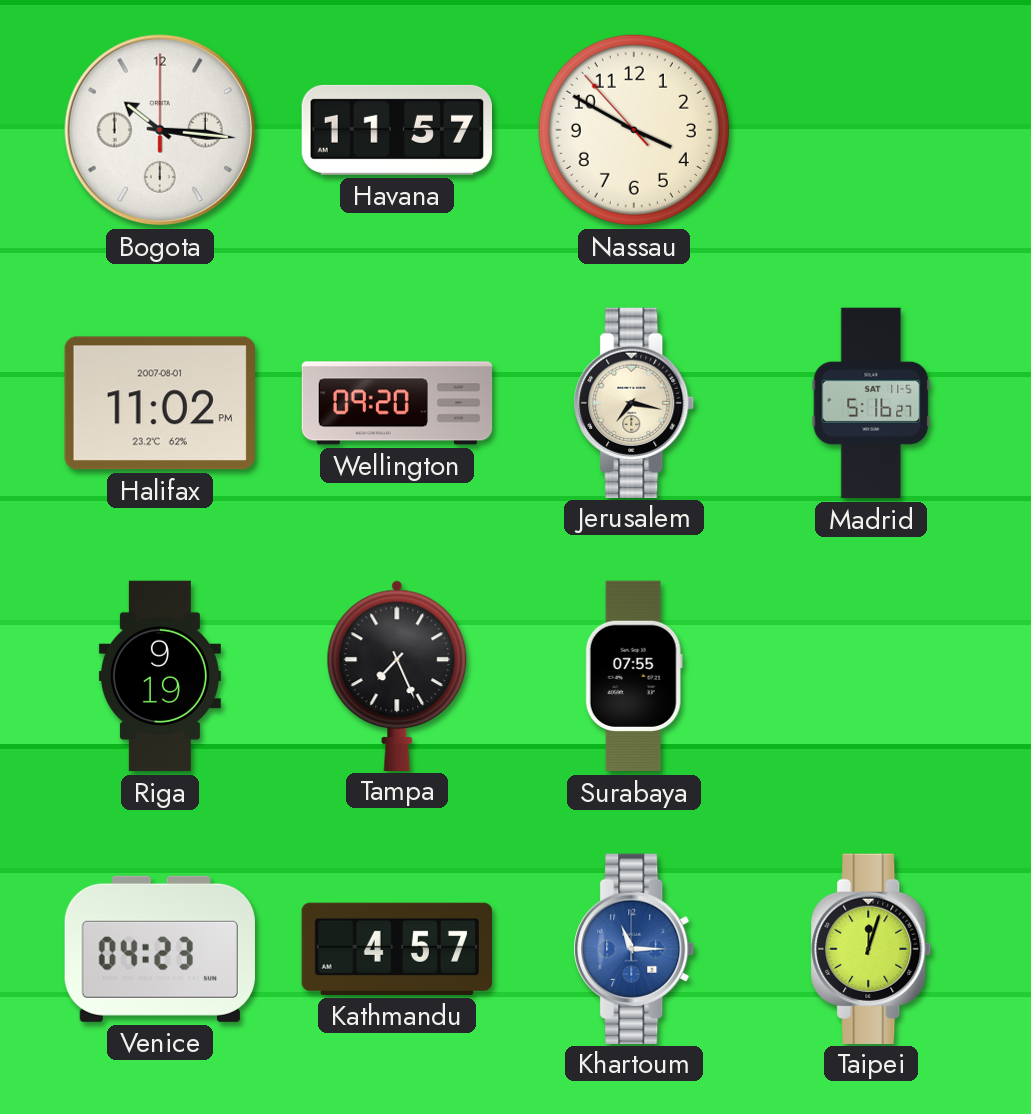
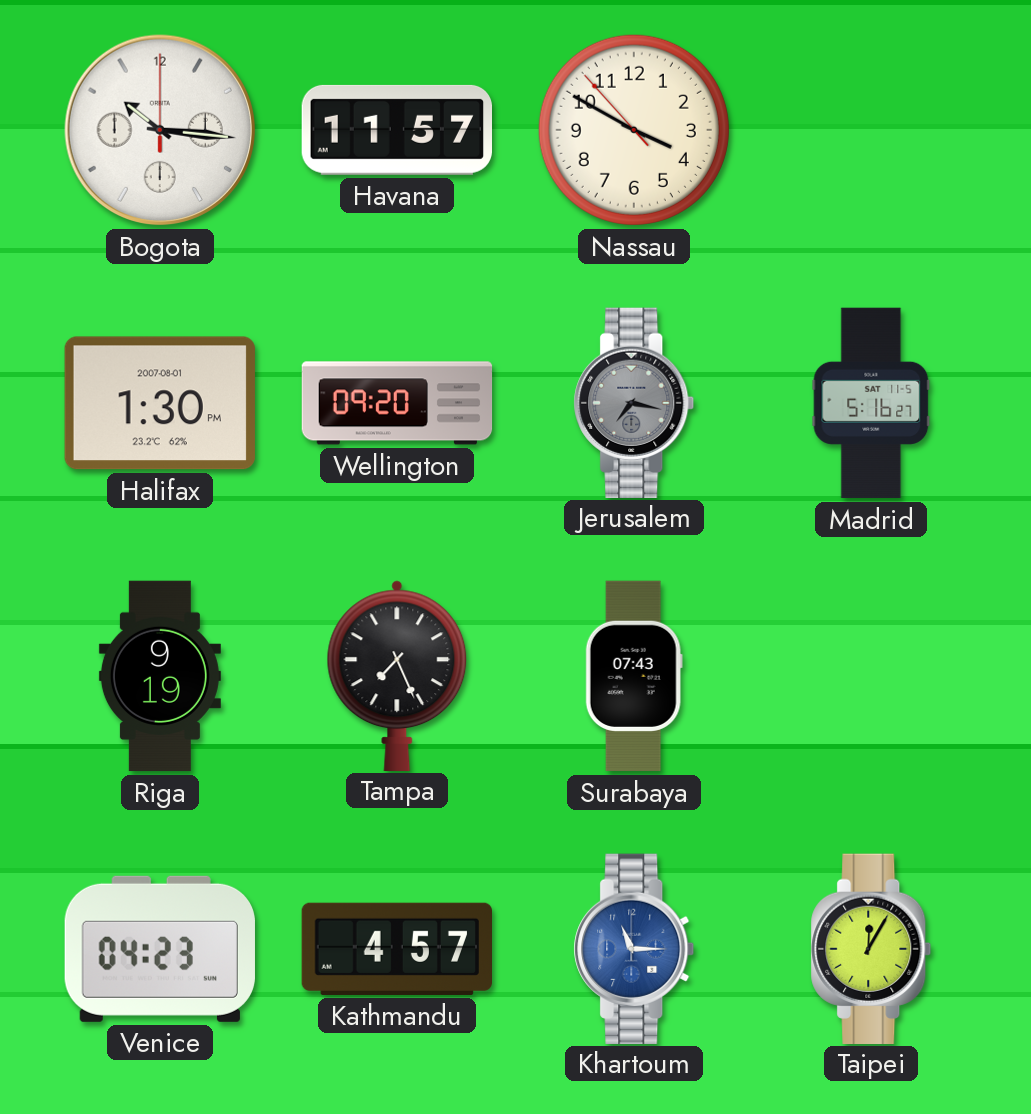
Halifax: 11:02 -> 1:30 (160, 403)
Jerusalem dial: cream -> grey (634, 402)
Surabaya: 07:55 -> 07:43 (634, 676)
Taipei: 12:03 -> 12:05 (871, 948)
